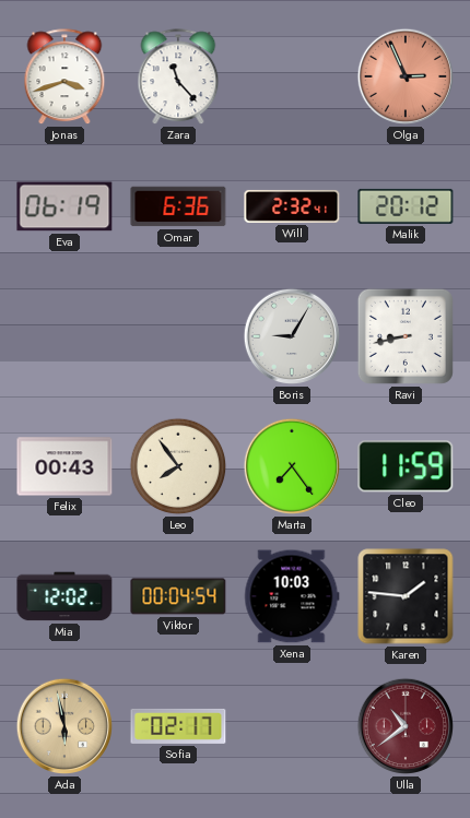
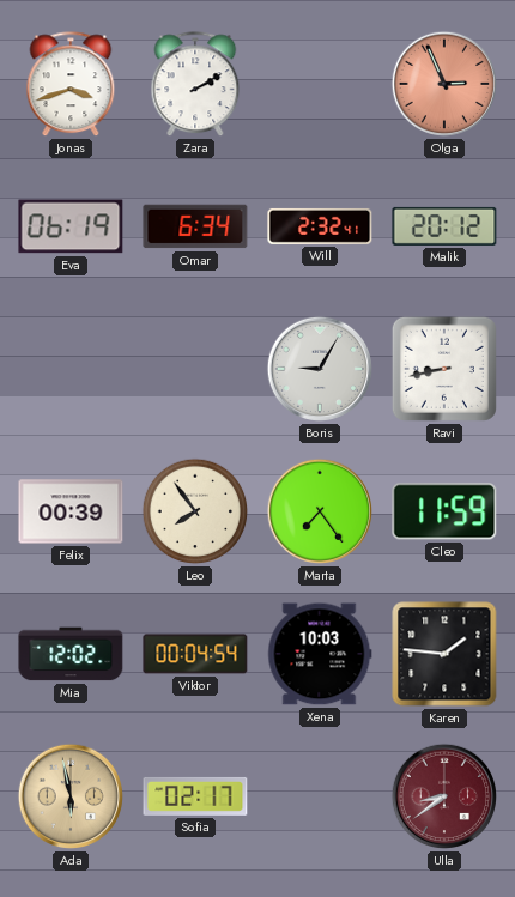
Zara: 11:23 -> 2:10 (195, 85)
Omar: 6:36 -> 6:34 (195, 226)
Felix: 00:43 -> 00:39 (71, 511)
Ulla: 10:39 -> 8:39 (444, 796)
